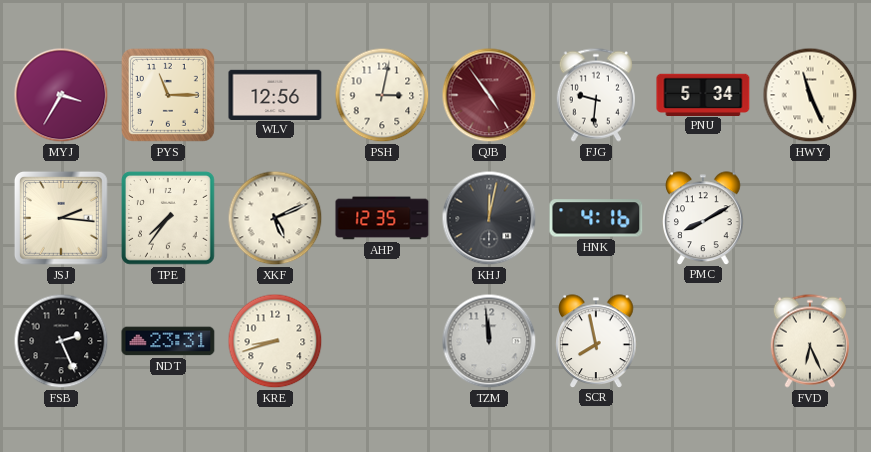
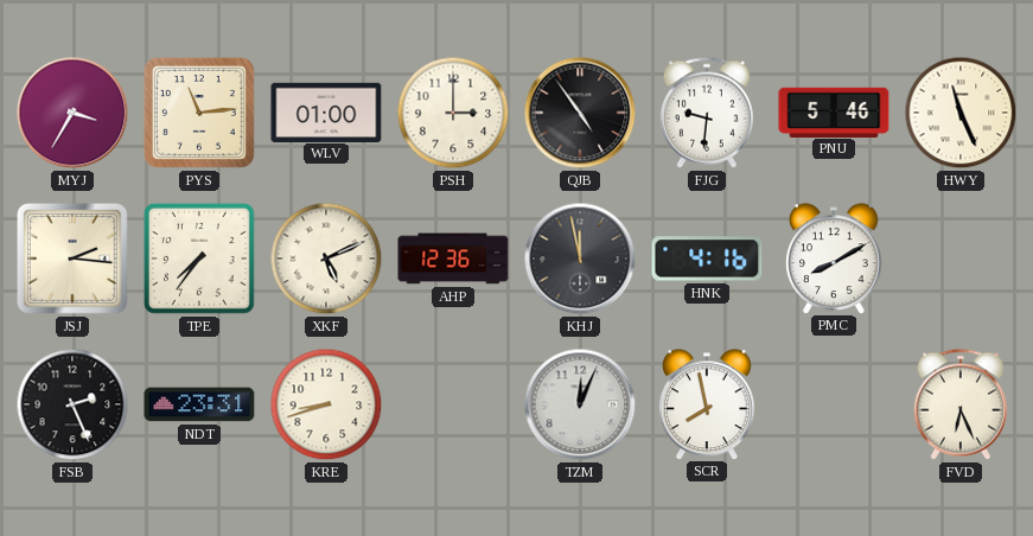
PYS: 11:15 -> 11:14 (199, 113)
WLV: 12:56 -> 01:00 (326, 111)
PSH: 3:02 -> 3:00 (453, 113)
QJB dial: burgundy -> black (580, 113)
PNU: 5:34 -> 5:46 (834, 111)
AHP: 12:35 -> 12:36 (453, 259)
KHJ: 12:02 -> 11:58 (580, 259)
TZM: 11:59 -> 12:04 (580, 404)
